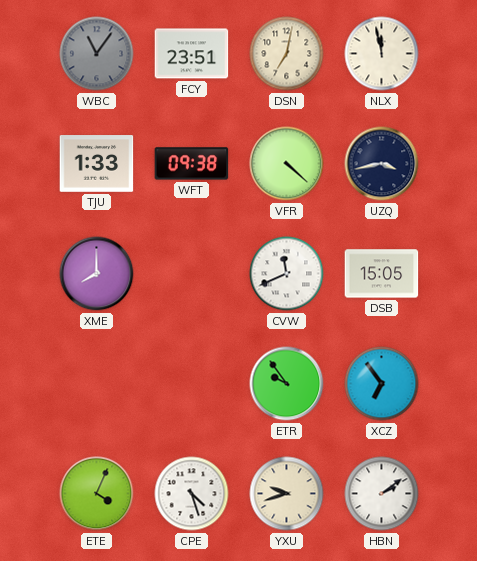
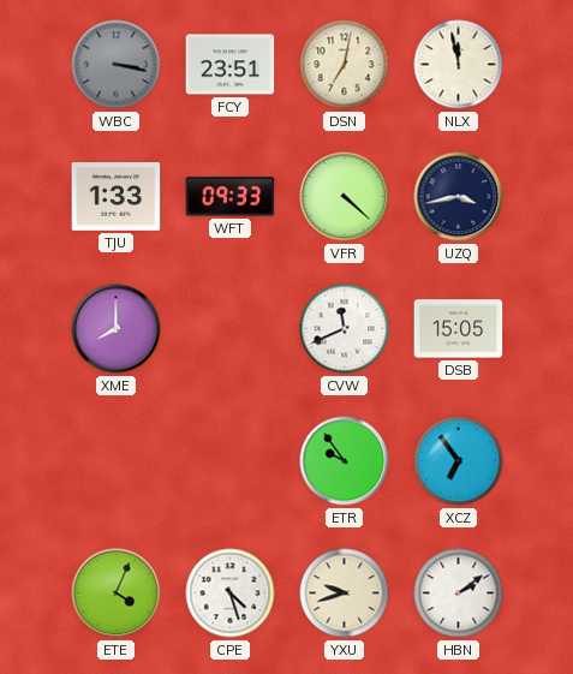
WBC: 11:06 -> 3:17 (117, 65)
WFT: 09:38 -> 09:33 (231, 197)
